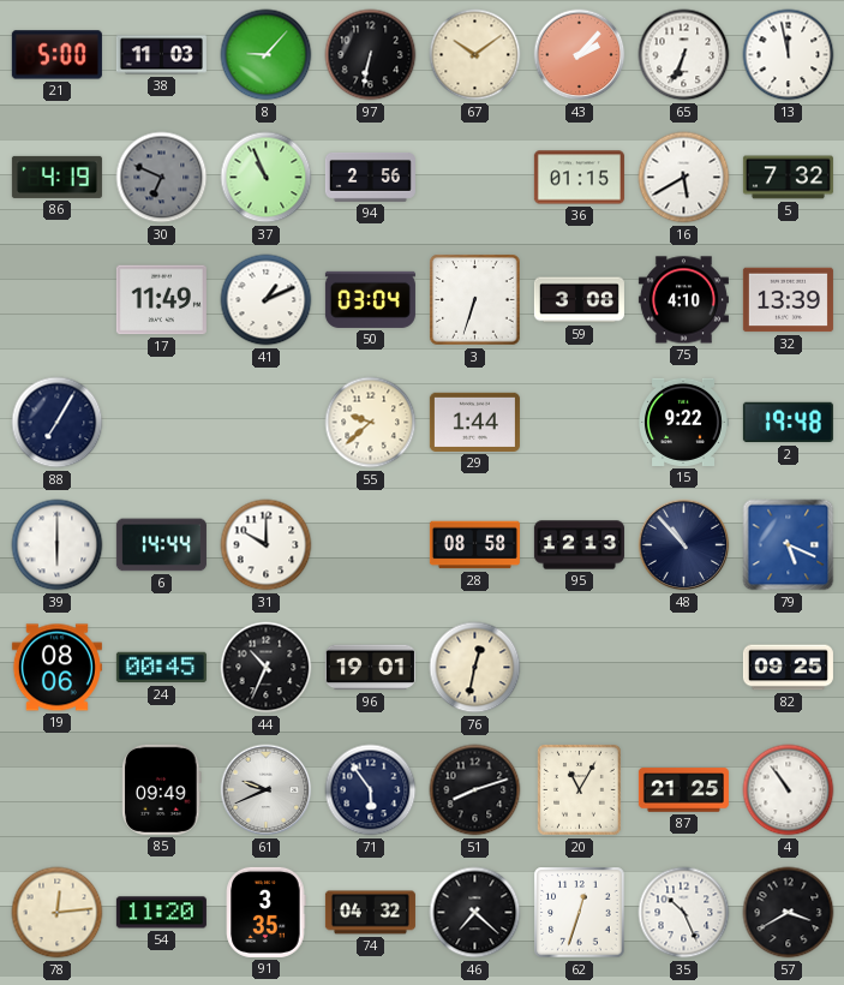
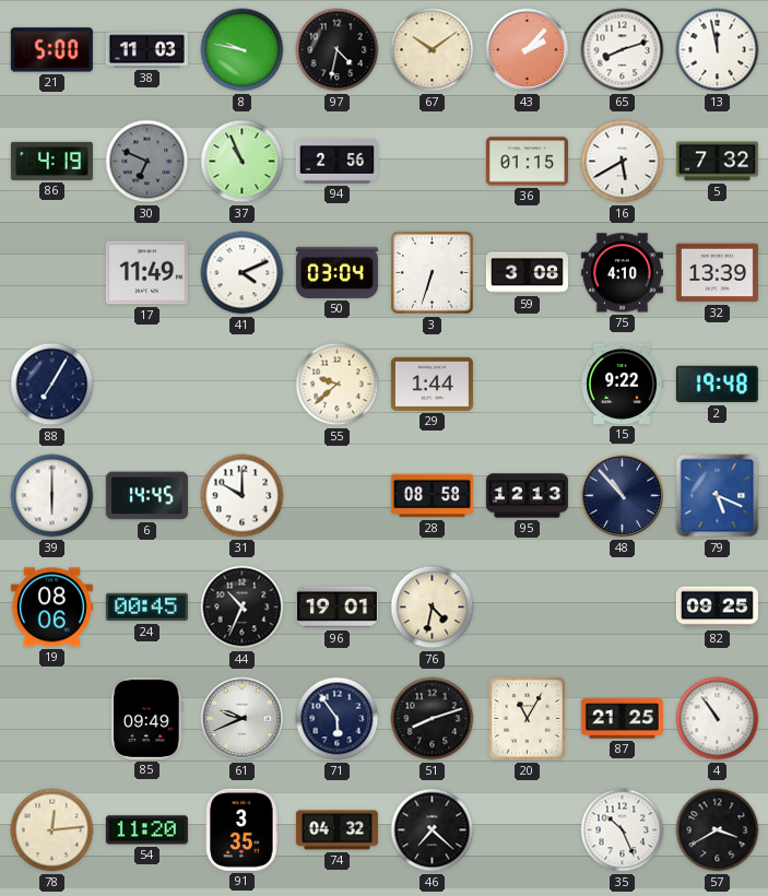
8: 9:07 -> 9:47 (243, 50)
97: 6:32 -> 4:32 (338, 50)
65: 6:34 -> 8:12 (623, 50)
41: 1:11 -> 4:11 (243, 273)
6: 14:44 -> 14:45 (146, 496)
76: 12:32 -> 4:32 (433, 608)
62: 12:33 -> none (580, 913)
